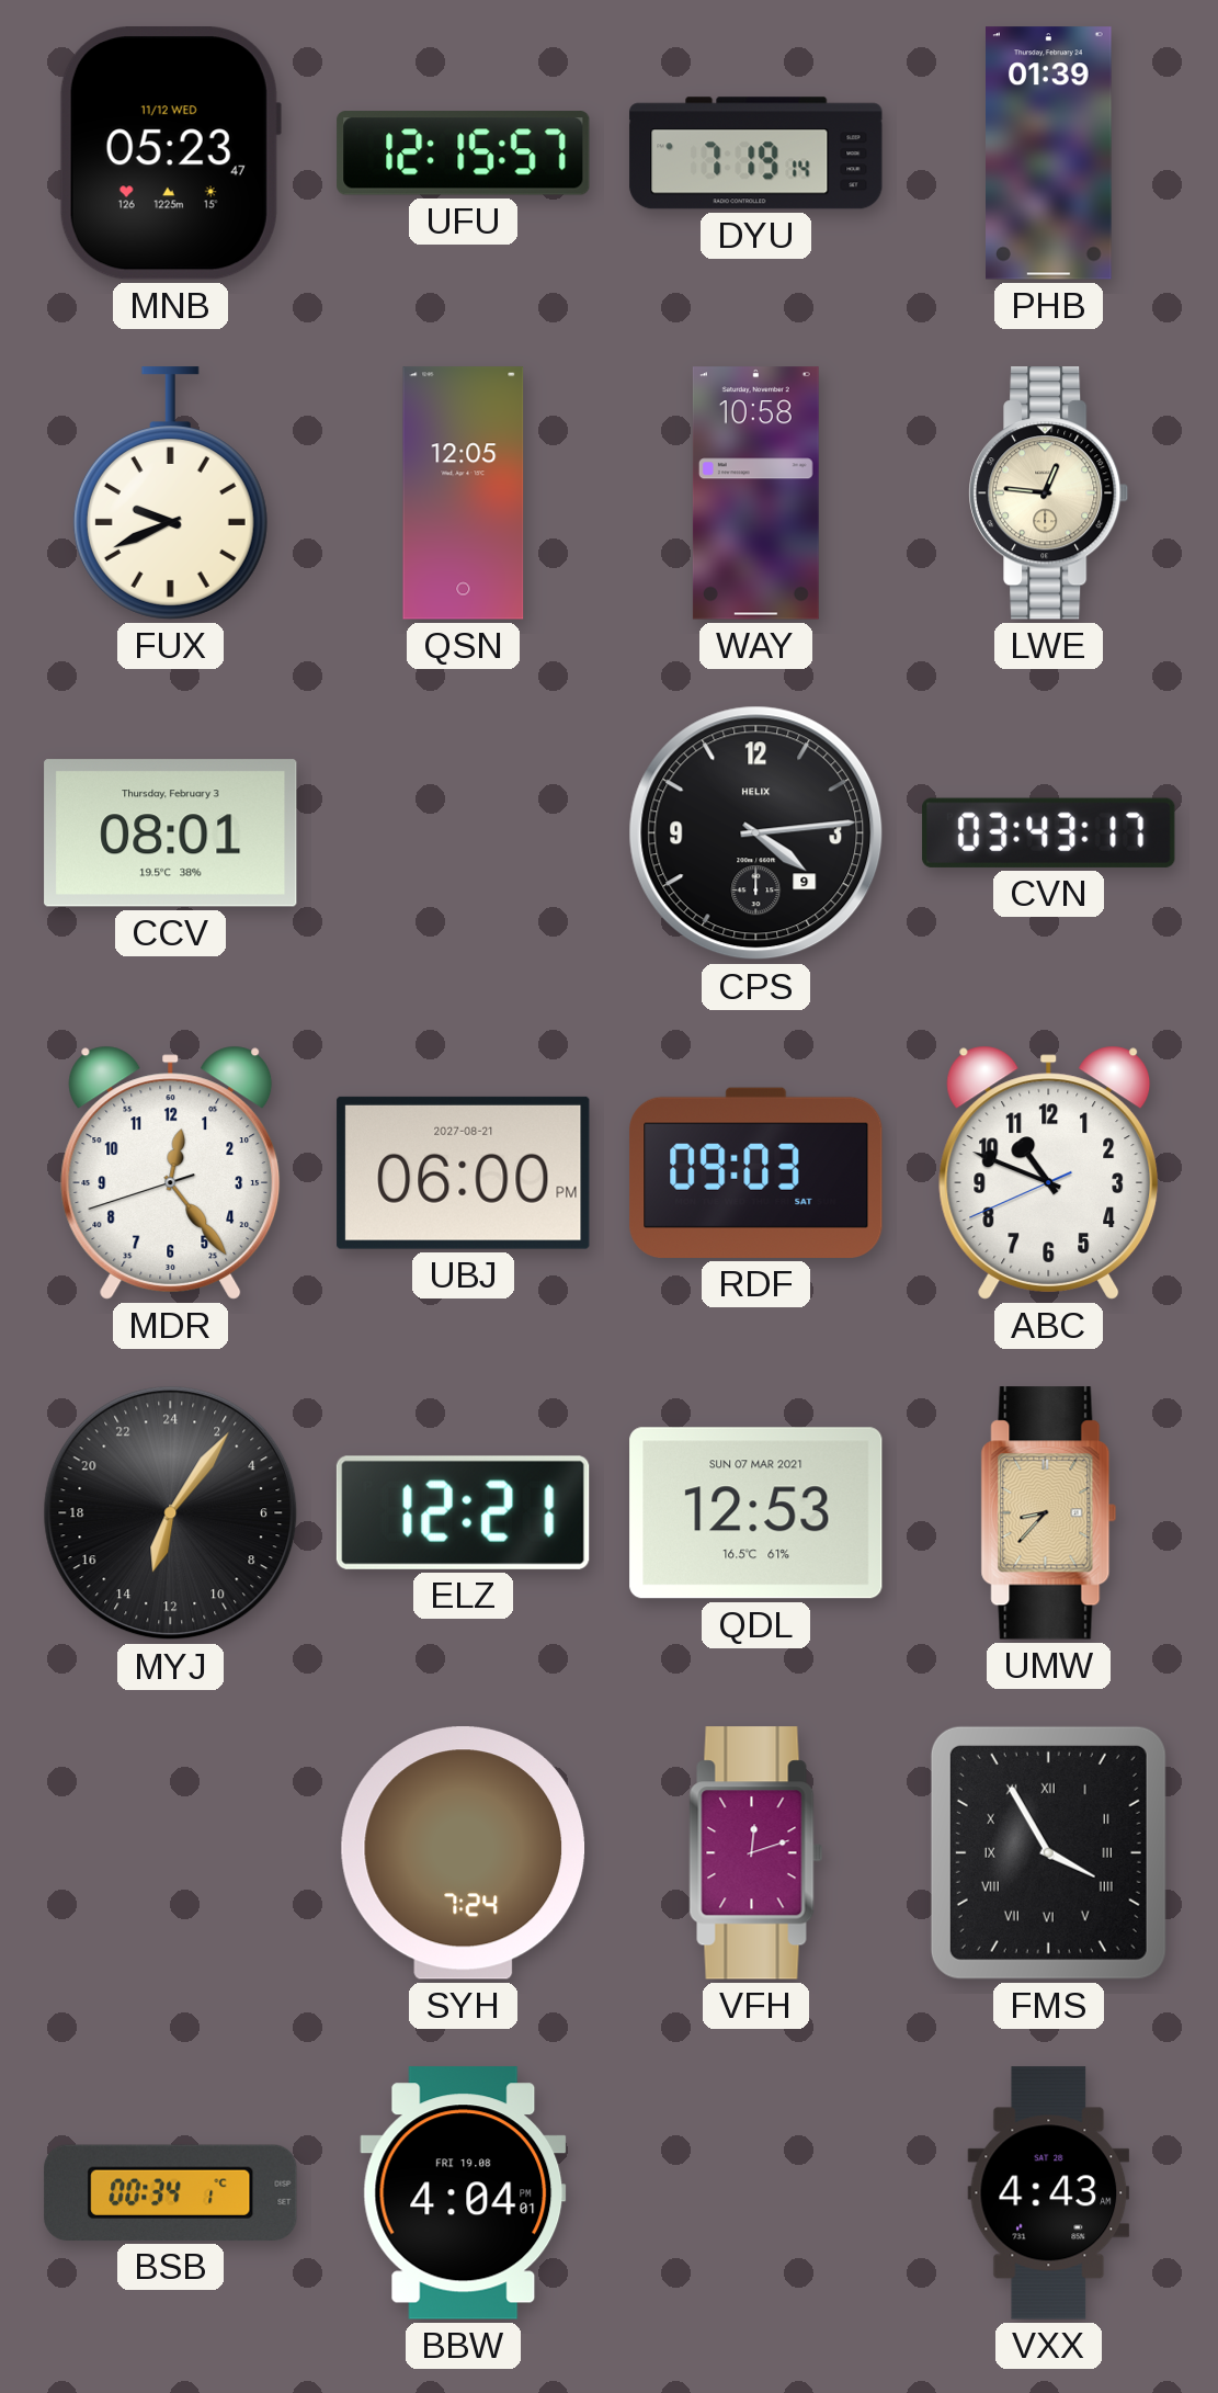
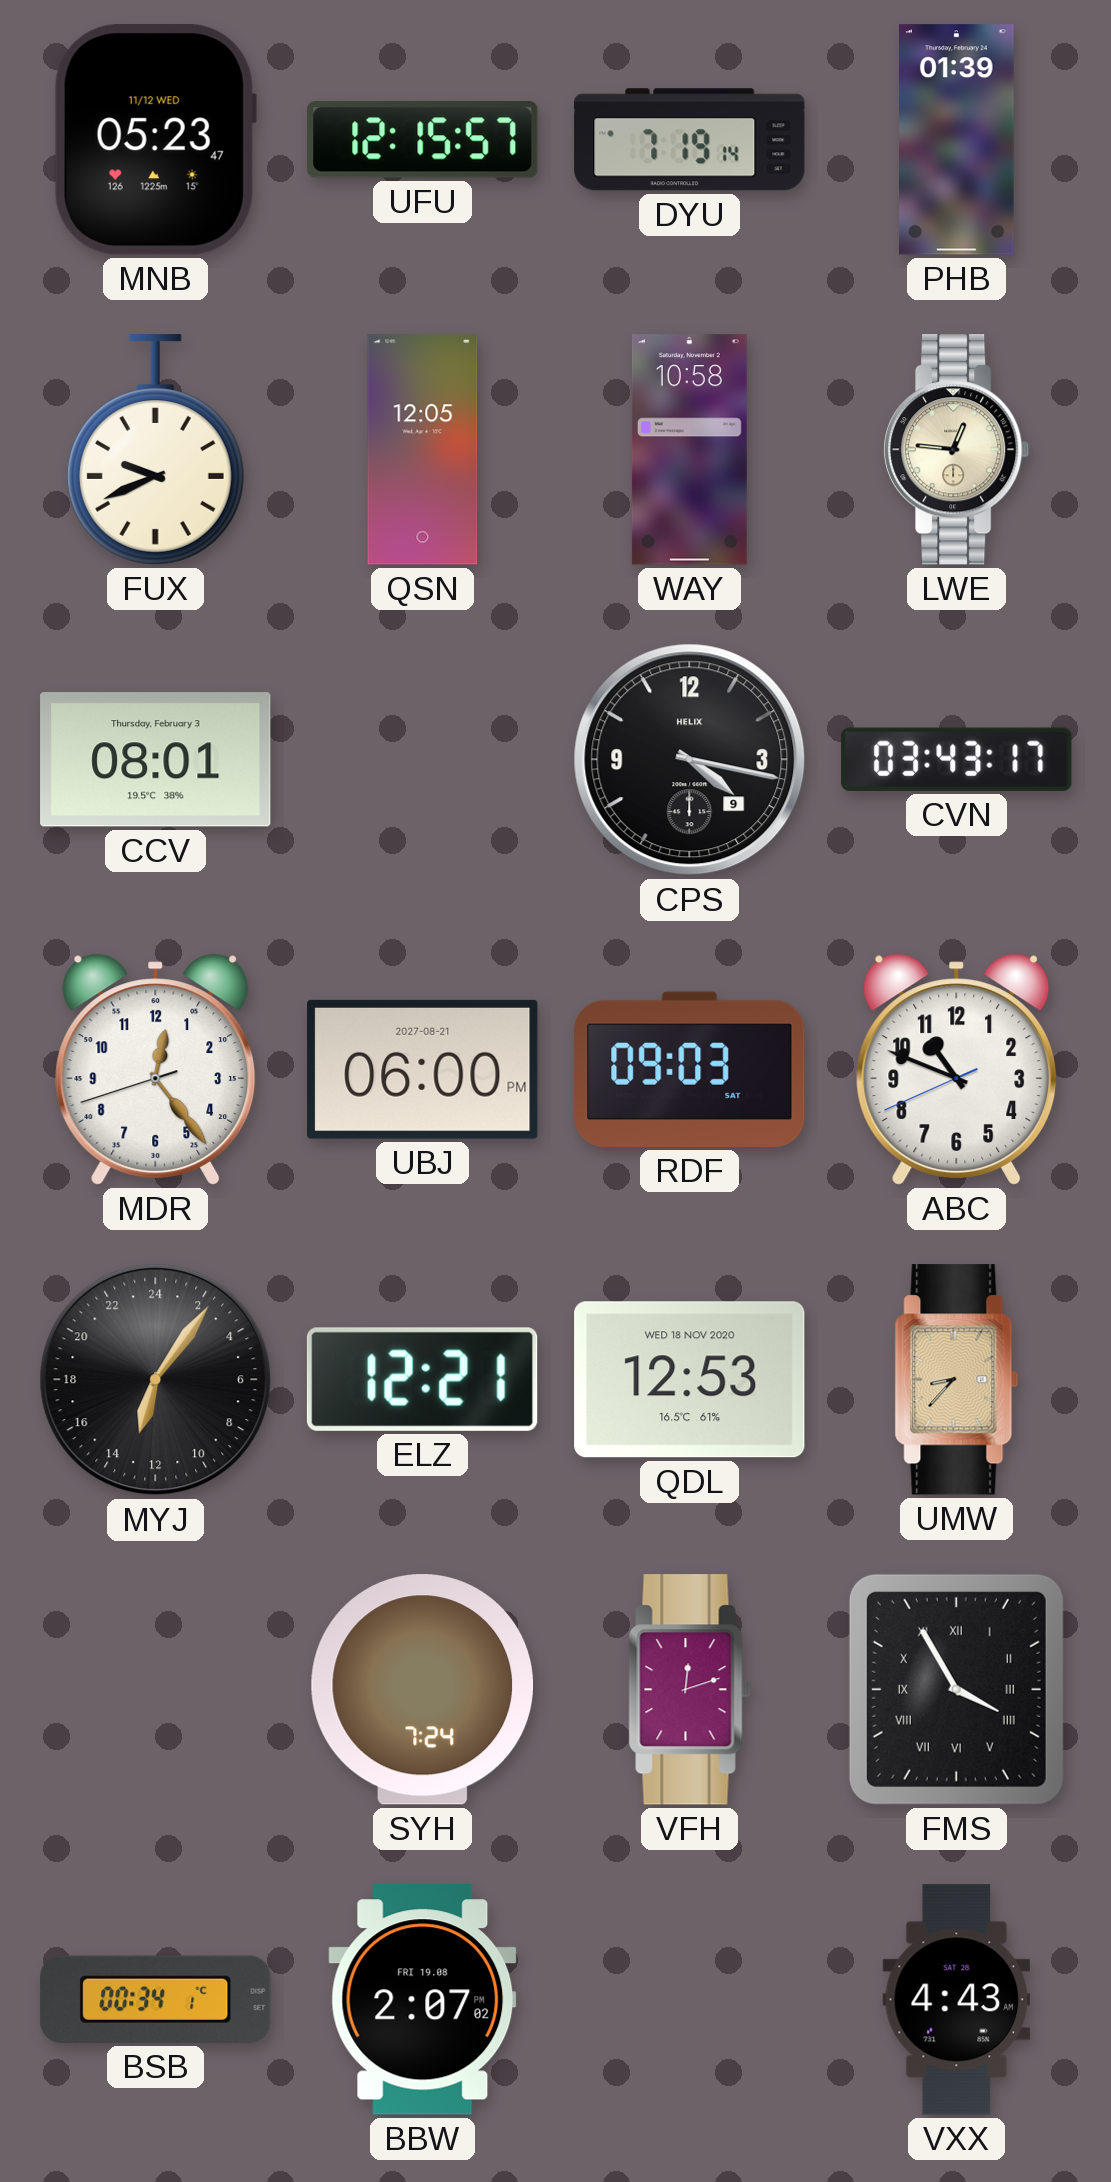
CPS: 4:14 -> 4:17 (690, 760)
QDL date: SUN 07 MAR 2021 -> WED 18 NOV 2020 (690, 1380)
BBW: 4:04 -> 2:07 (423, 2000)
